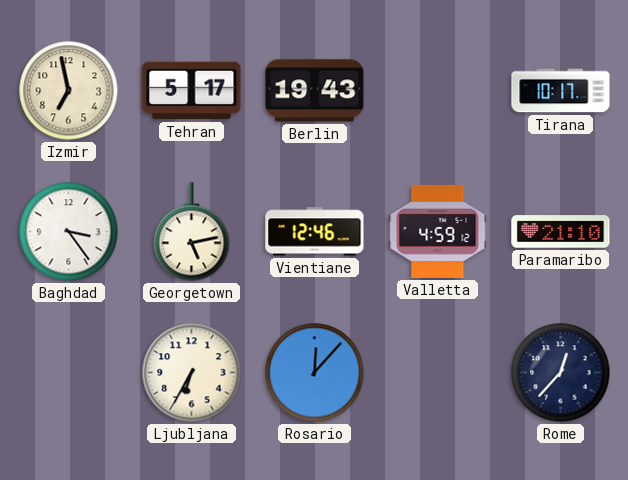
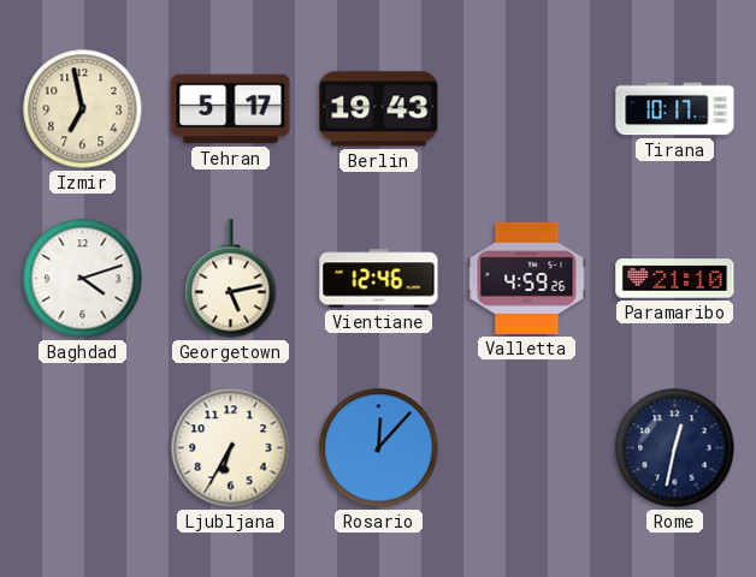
Baghdad: 3:24 -> 4:12 (83, 279)
Valletta: 4:59:12 -> 4:59:26 (527, 278)
Rome: 12:37 -> 12:32 (675, 448)
